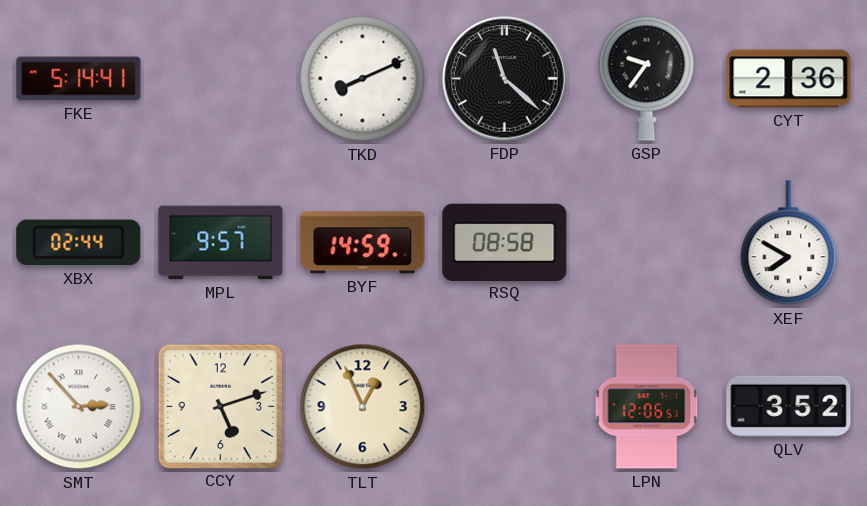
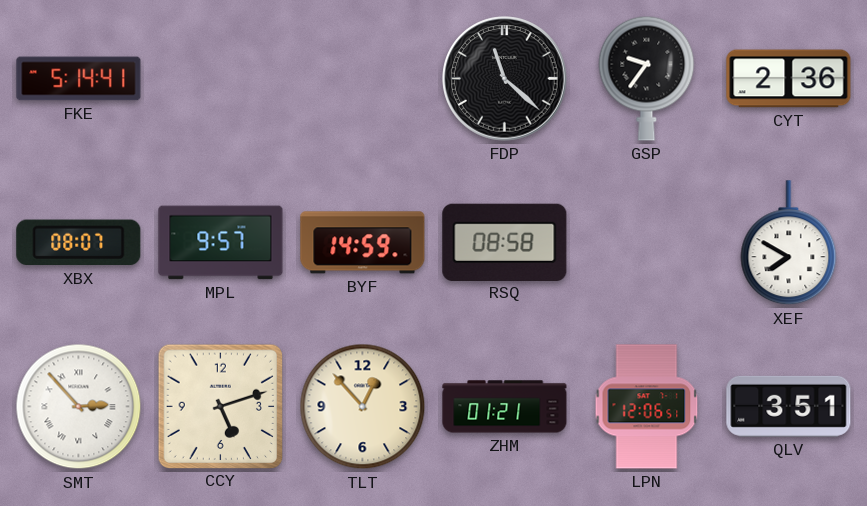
TKD: 8:11 -> none (363, 79)
XBX: 02:44 -> 08:07 (79, 243)
TLT: 12:56 -> 12:53 (363, 407)
ZHM: none -> 01:21 (505, 407)
QLV: 3:52 -> 3:51 (789, 406)
